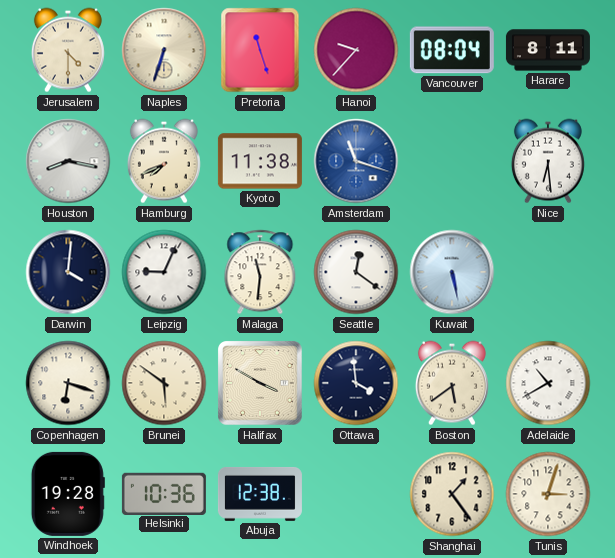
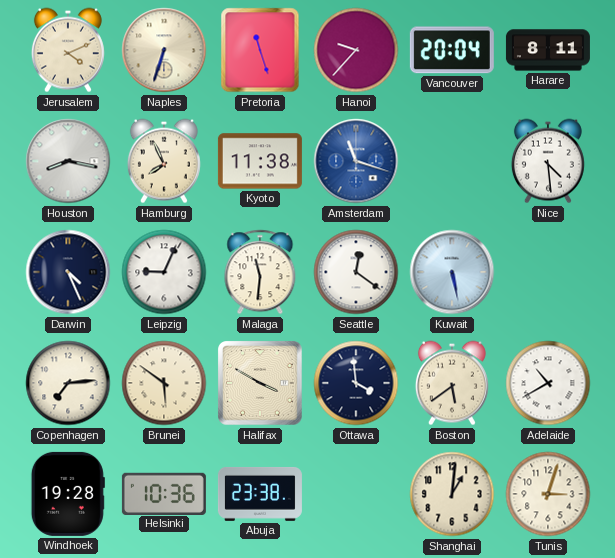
Jerusalem: 4:30 -> 4:11 (68, 50)
Vancouver: 08:04 -> 20:04 (452, 50)
Hamburg: 7:41 -> 7:56 (164, 161)
Nice: 6:29 -> 4:29 (548, 161)
Darwin: 4:01 -> 4:26 (68, 272)
Copenhagen: 6:18 -> 7:14 (68, 383)
Abuja: 12:38 -> 23:38 (260, 494)
Shanghai: 1:24 -> 1:01 (452, 494)
